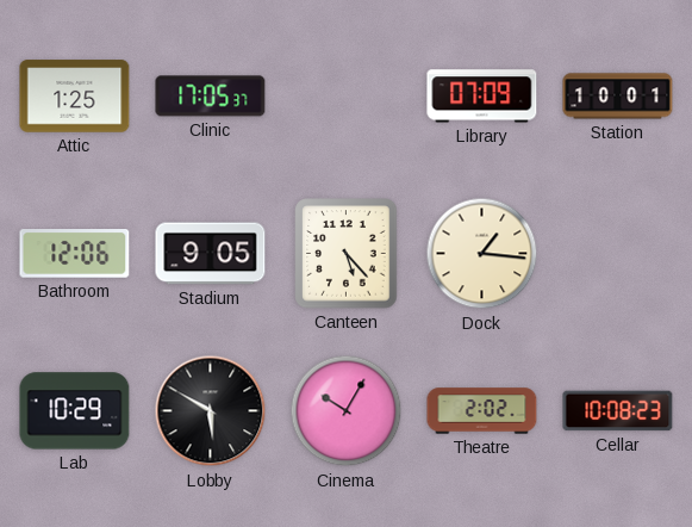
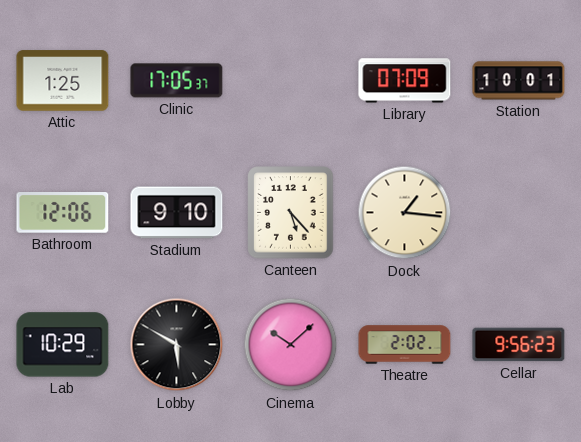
Stadium: 9:05 -> 9:10 (177, 213)
Cinema: 10:05 -> 10:08 (291, 345)
Cellar: 10:08 -> 9:56 (519, 345)
